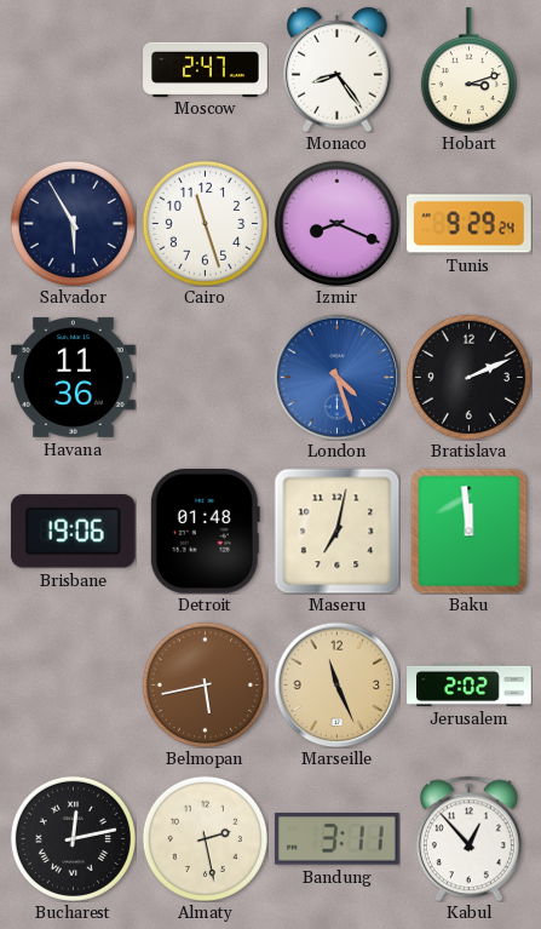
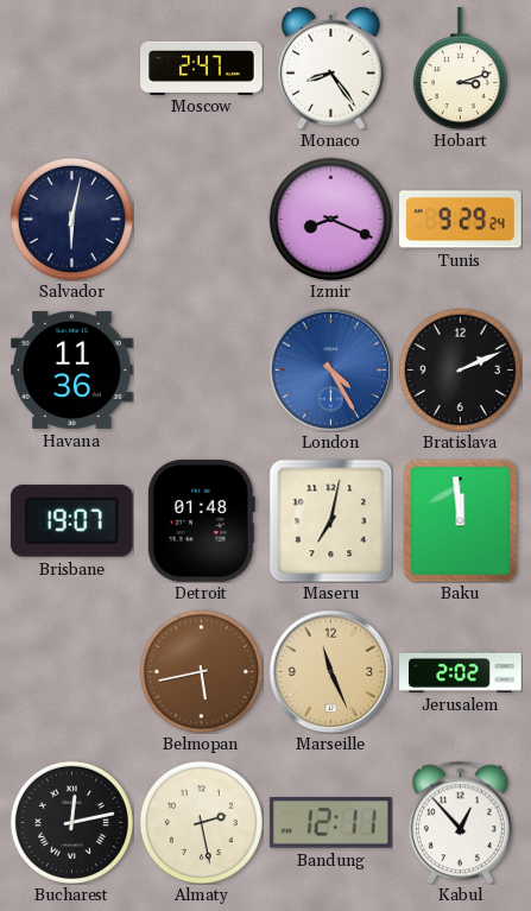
Salvador: 5:55 -> 6:02 (71, 219)
Cairo: 11:27 -> none (205, 223)
London: 4:27 -> 4:25 (330, 369)
Brisbane: 19:06 -> 19:07 (71, 521)
Bandung: 3:11 -> 12:11 (330, 823)
